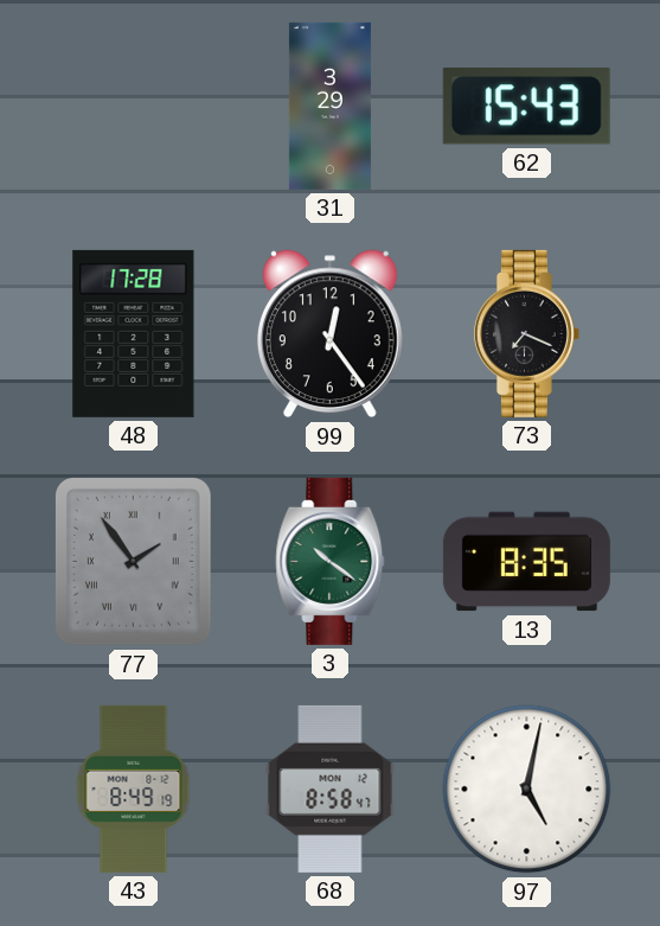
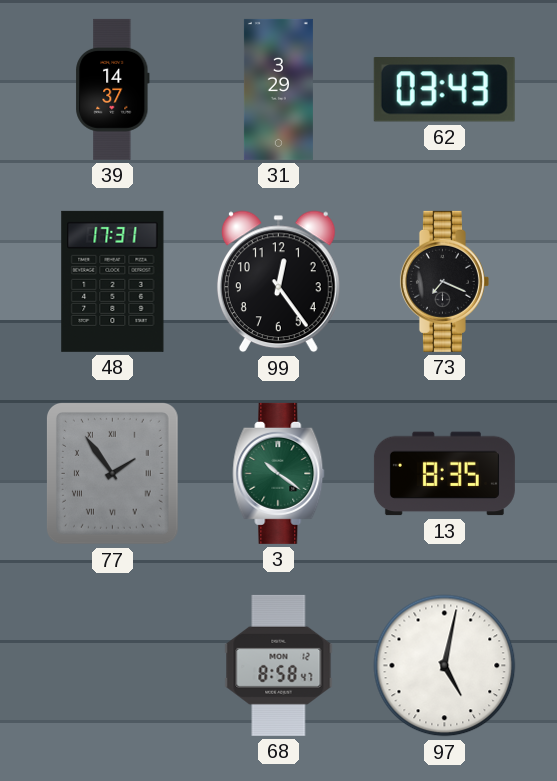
39: none -> 14:37 (113, 89)
62: 15:43 -> 03:43 (444, 89)
48: 17:28 -> 17:31 (113, 281)
43: 8:49 -> none (134, 788)
